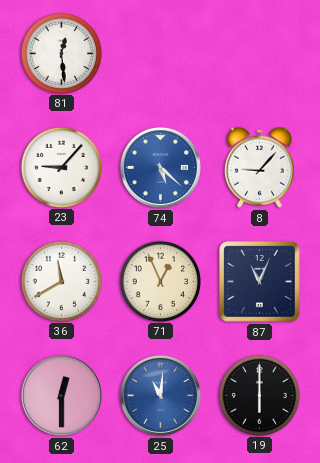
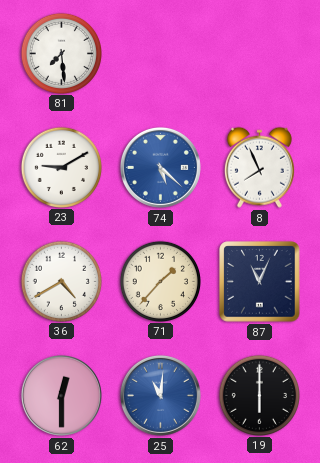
81: 12:29 -> 7:29 (61, 53)
23: 9:07 -> 9:10 (61, 167)
8: 9:07 -> 7:56 (259, 167)
36: 11:40 -> 4:40 (61, 281)
71: 12:56 -> 1:37 (160, 281)
